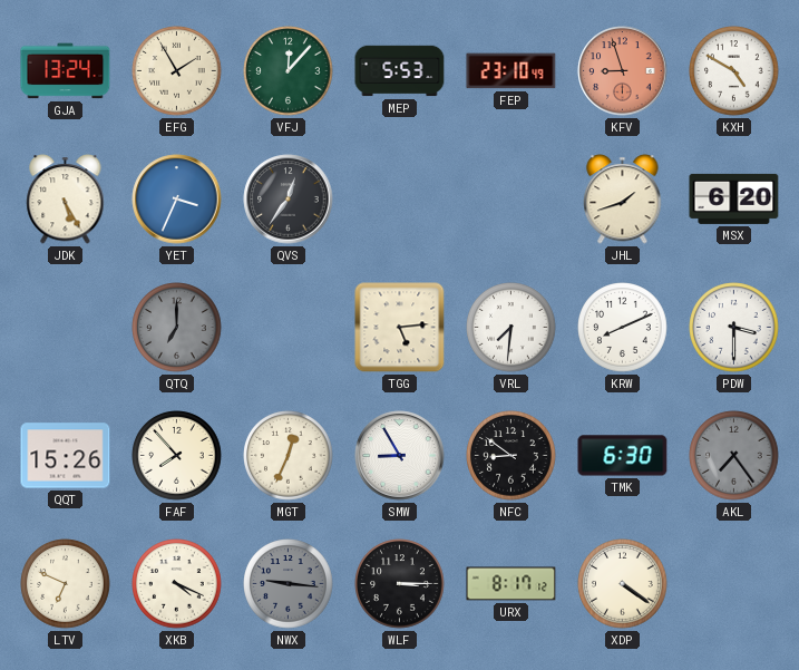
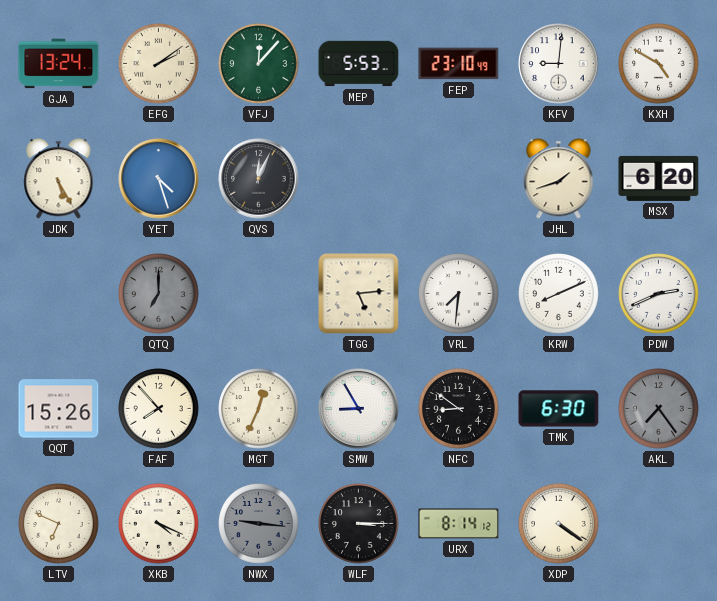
EFG: 1:55 -> 2:09 (159, 64)
KFV: 8:57 -> 9:01 (559, 64)
KFV dial: salmon -> white (559, 64)
YET: 3:34 -> 4:27 (159, 179)
QVS: 12:36 -> 12:04 (259, 179)
PDW: 3:30 -> 2:41 (659, 294)
URX: 8:17 -> 8:14 (459, 524)
